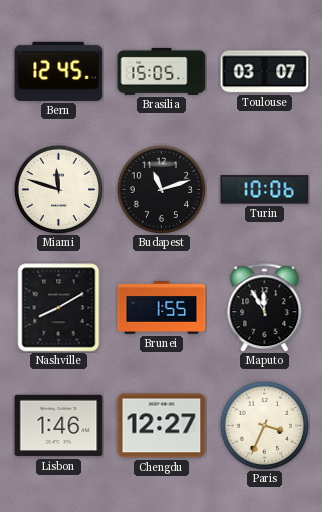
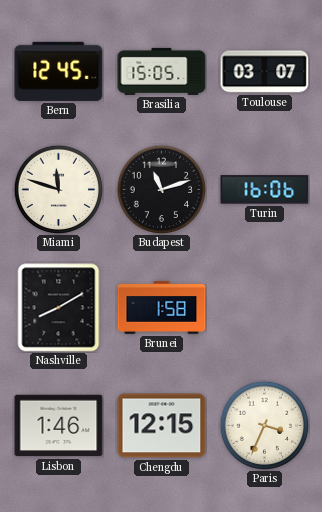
Turin: 10:06 -> 16:06 (265, 190)
Brunei: 1:55 -> 1:58 (162, 308)
Maputo: 11:55 -> none (265, 308)
Chengdu: 12:27 -> 12:15 (162, 426)
